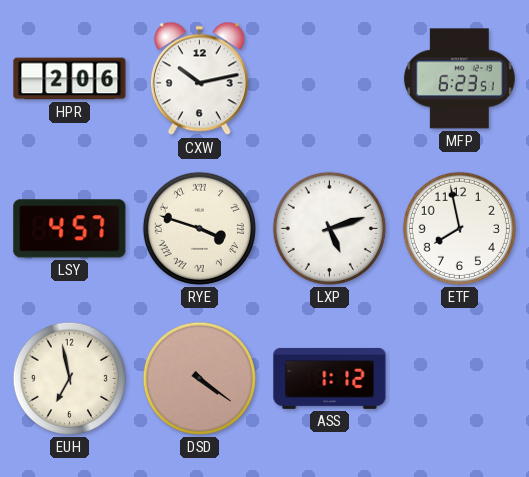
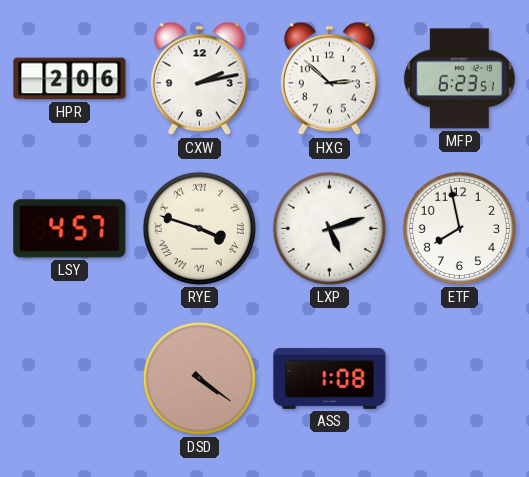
CXW: 10:13 -> 2:13 (199, 79)
HXG: none -> 2:52 (329, 79)
EUH: 6:58 -> none (69, 378)
ASS: 1:12 -> 1:08 (330, 378)
